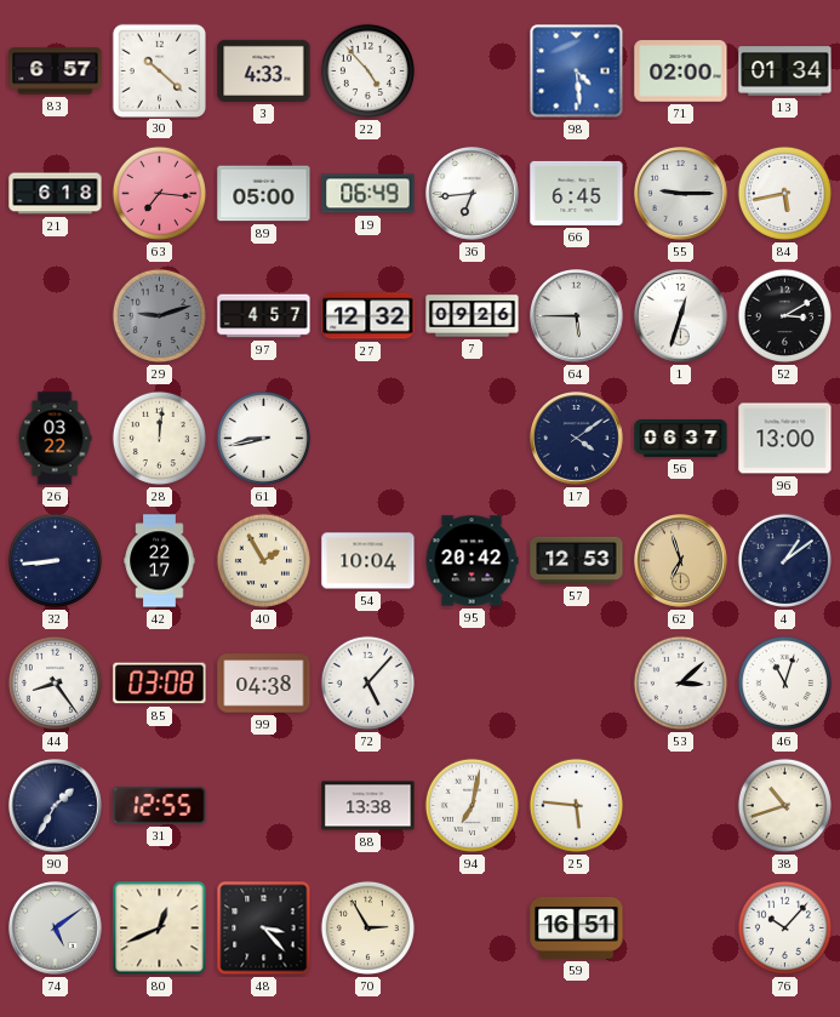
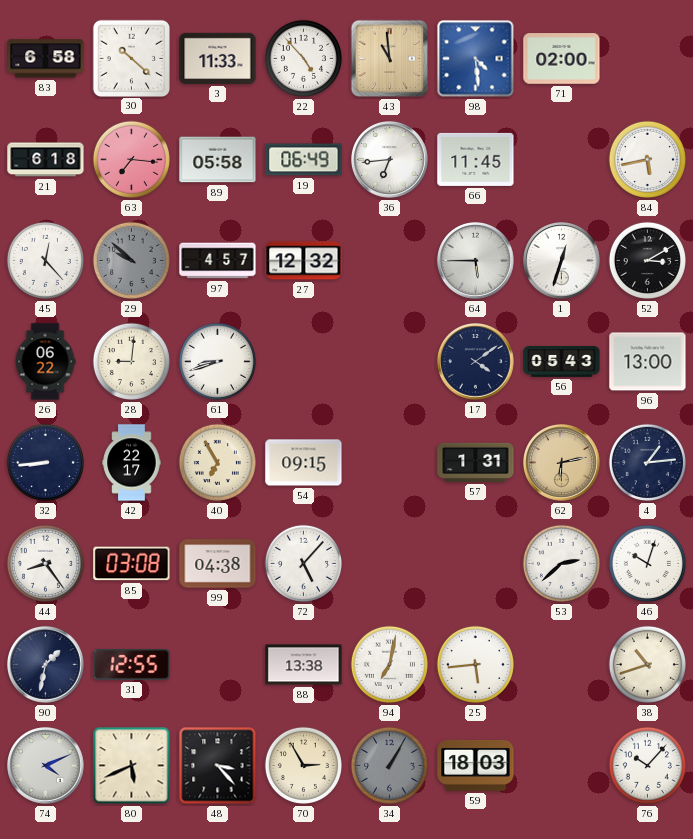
83: 6:57 -> 6:58 (46, 59)
3: 4:33 -> 11:33 (218, 58)
43: none -> 10:59 (390, 59)
13: 01:34 -> none (785, 72)
89: 05:00 -> 05:58 (218, 160)
66: 6:45 -> 11:45 (476, 159)
55: 9:15 -> none (681, 194)
45: none -> 12:23 (45, 260)
29: 9:12 -> 9:52 (131, 260)
7: 09:26 -> none (473, 316)
26: 03:22 -> 06:22 (45, 362)
28: 12:01 -> 9:01 (131, 361)
61: 8:43 -> 8:42 (217, 361)
56: 06:37 -> 05:43 (562, 362)
40: 1:55 -> 6:55 (217, 462)
54: 10:04 -> 09:15 (304, 463)
95: 20:42 -> none (472, 561)
57: 12:53 -> 1:31 (476, 462)
62: 6:57 -> 6:13 (562, 463)
4: 1:09 -> 1:14 (647, 462)
53: 3:08 -> 2:38 (561, 563)
46: 11:03 -> 10:03 (647, 563)
90: 1:35 -> 1:32 (46, 665)
25: 5:46 -> 5:44 (475, 664)
74: 5:09 -> 4:11 (46, 766)
80: 12:41 -> 5:41 (132, 766)
34: none -> 1:05 (389, 765)
59: 16:51 -> 18:03 (476, 765)
